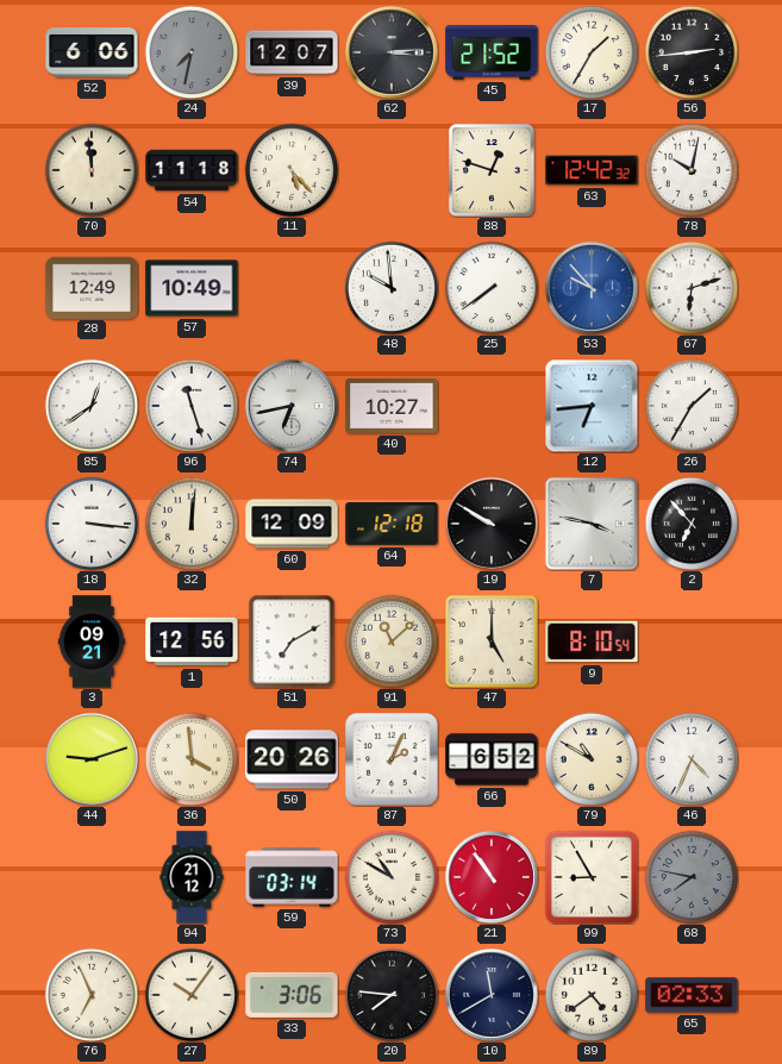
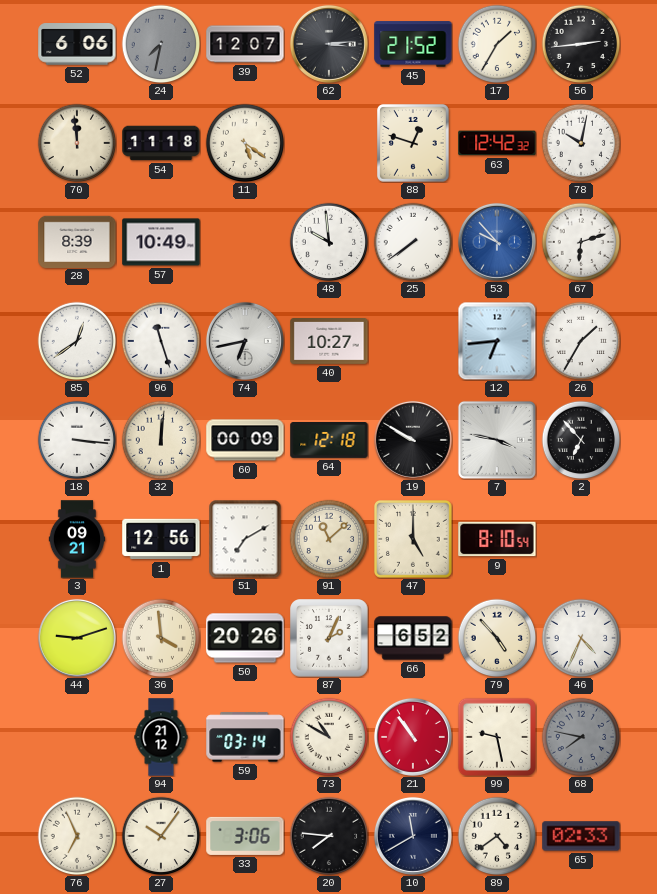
11: 5:23 -> 5:21 (245, 143)
28: 12:49 -> 8:39 (77, 241)
60: 12:09 -> 00:09 (245, 440)
79: 10:50 -> 4:53 (497, 638)
99: 8:55 -> 9:28 (497, 737)
